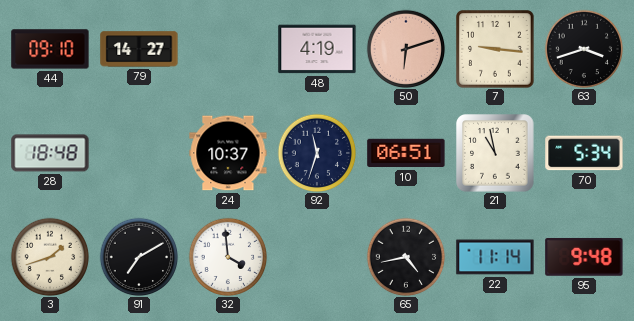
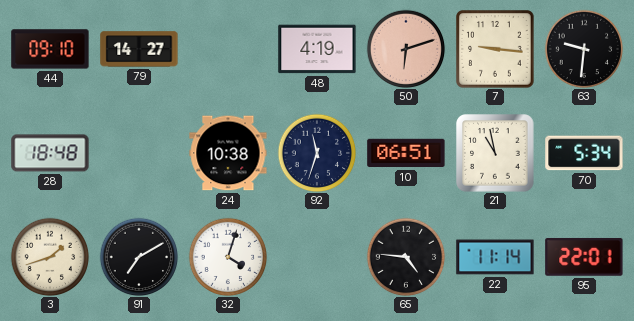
63: 3:42 -> 9:31 (584, 49)
24: 10:37 -> 10:38 (228, 153)
32: 3:59 -> 4:03 (228, 257)
65: 4:43 -> 4:46 (406, 257)
95: 9:48 -> 22:01 (584, 257)
